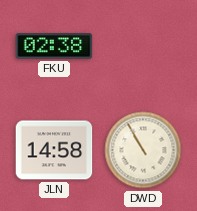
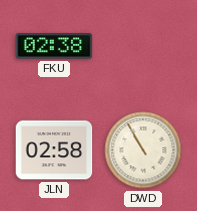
JLN: 14:58 -> 02:58 (54, 150)
